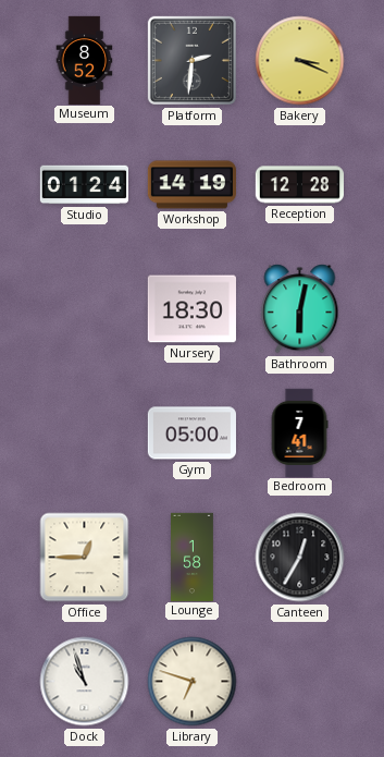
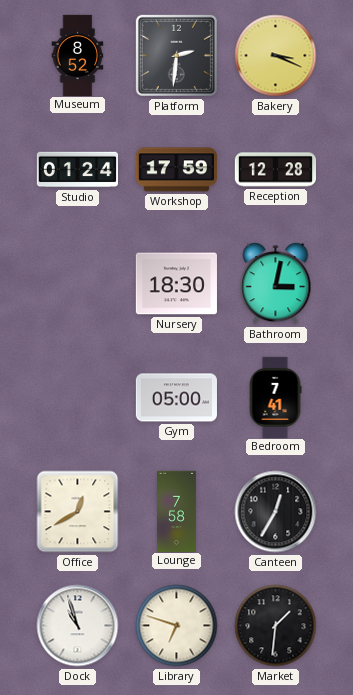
Workshop: 14:19 -> 17:59 (176, 170)
Bathroom: 6:02 -> 3:02 (276, 284)
Office: 12:45 -> 12:40 (78, 512)
Lounge: 1:58 -> 7:58 (177, 511)
Market: none -> 1:31 (276, 626)
